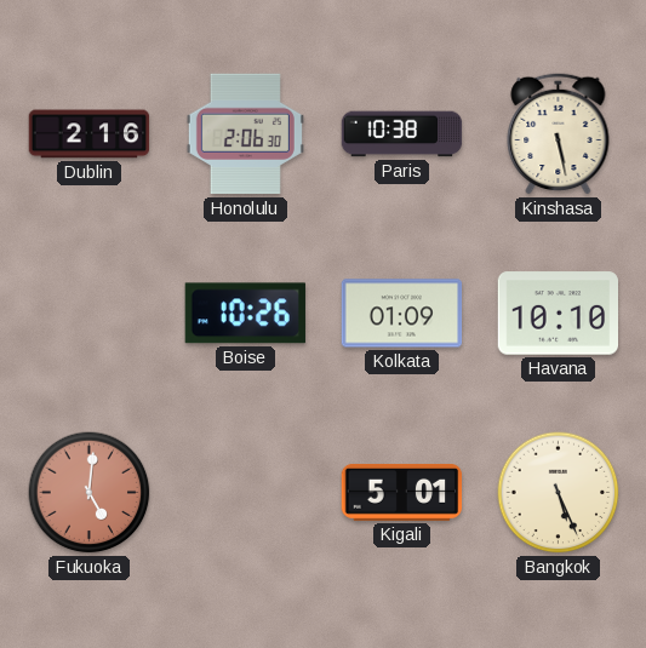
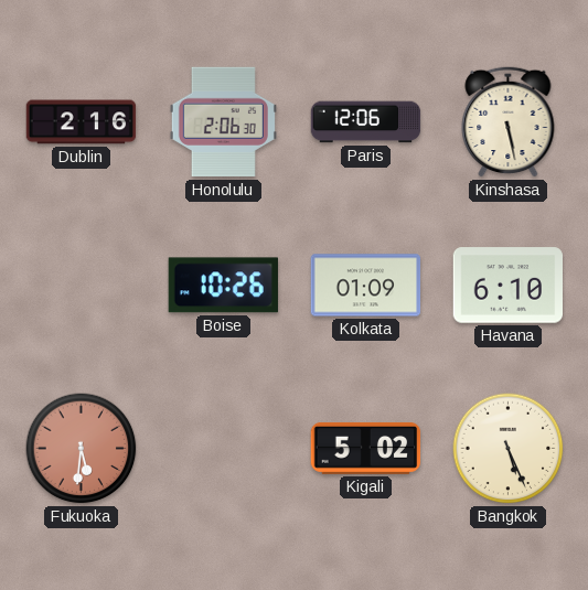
Paris: 10:38 -> 12:06 (366, 122)
Havana: 10:10 -> 6:10 (509, 286)
Fukuoka: 5:01 -> 5:31 (82, 449)
Kigali: 5:01 -> 5:02 (366, 448)
